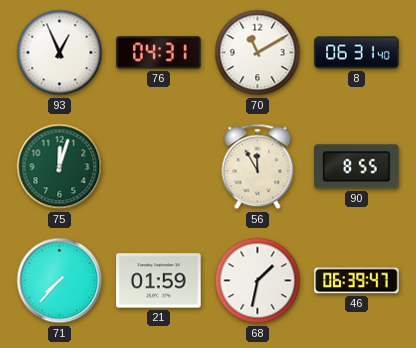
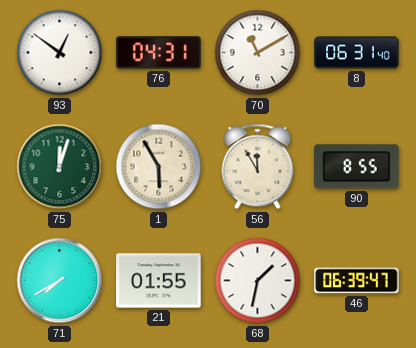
93: 12:56 -> 12:51 (60, 53)
1: none -> 5:55 (159, 167)
71: 7:37 -> 7:40 (60, 281)
21: 01:59 -> 01:55 (159, 281)
